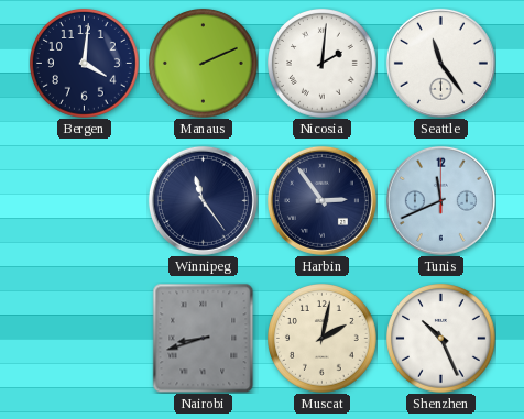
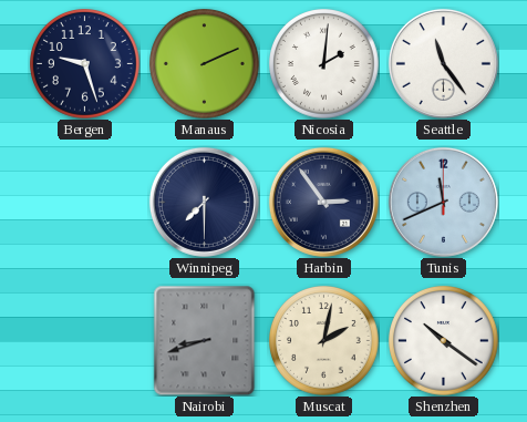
Bergen: 4:01 -> 9:27 (85, 64)
Winnipeg: 11:24 -> 7:30 (204, 202)
Shenzhen: 10:26 -> 10:21 (444, 341)
